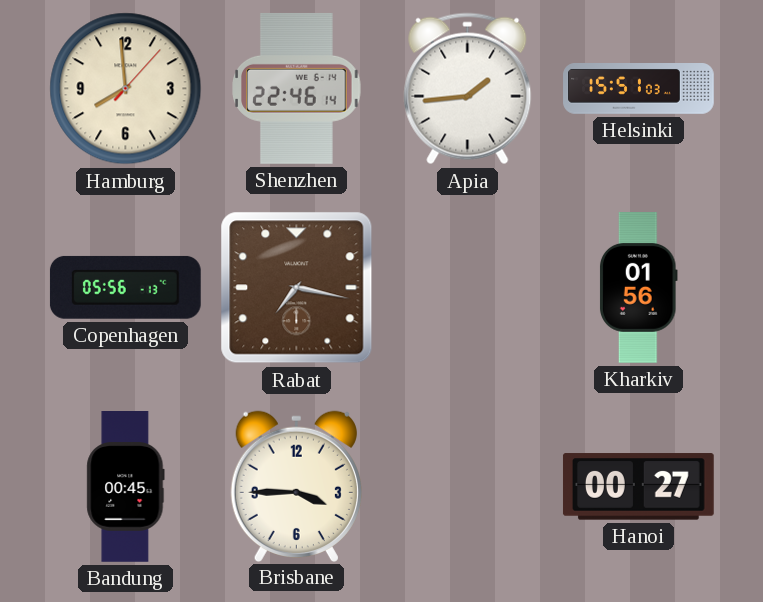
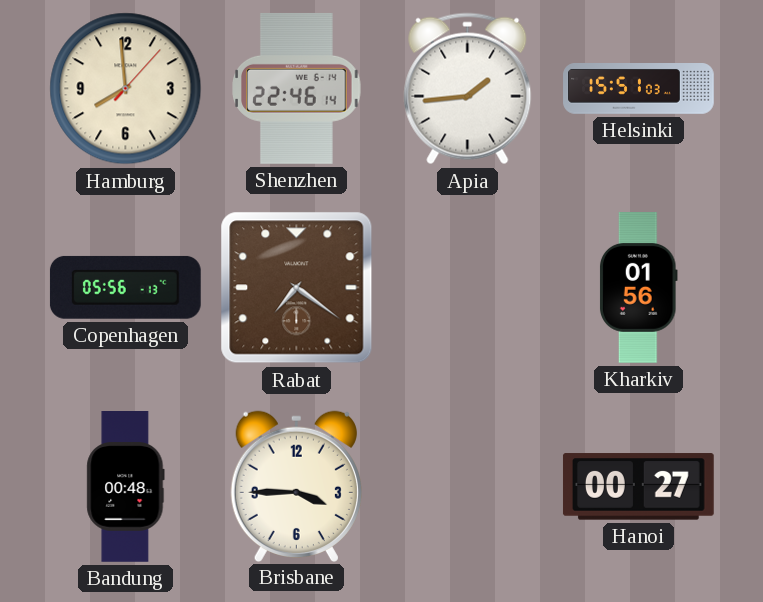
Rabat: 7:17 -> 7:21 (297, 288)
Bandung: 00:45 -> 00:48 (126, 487)
